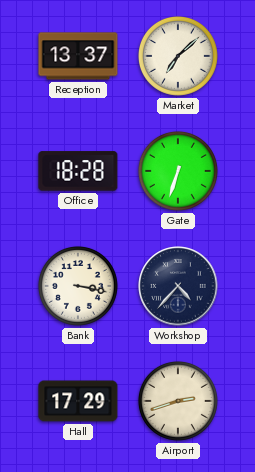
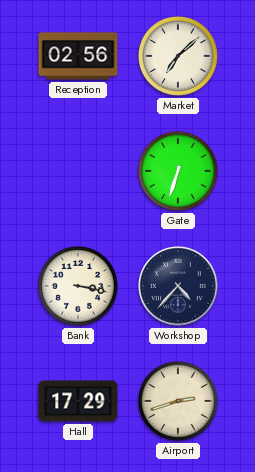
Reception: 13:37 -> 02:56 (78, 56)
Office: 18:28 -> none (78, 171)
